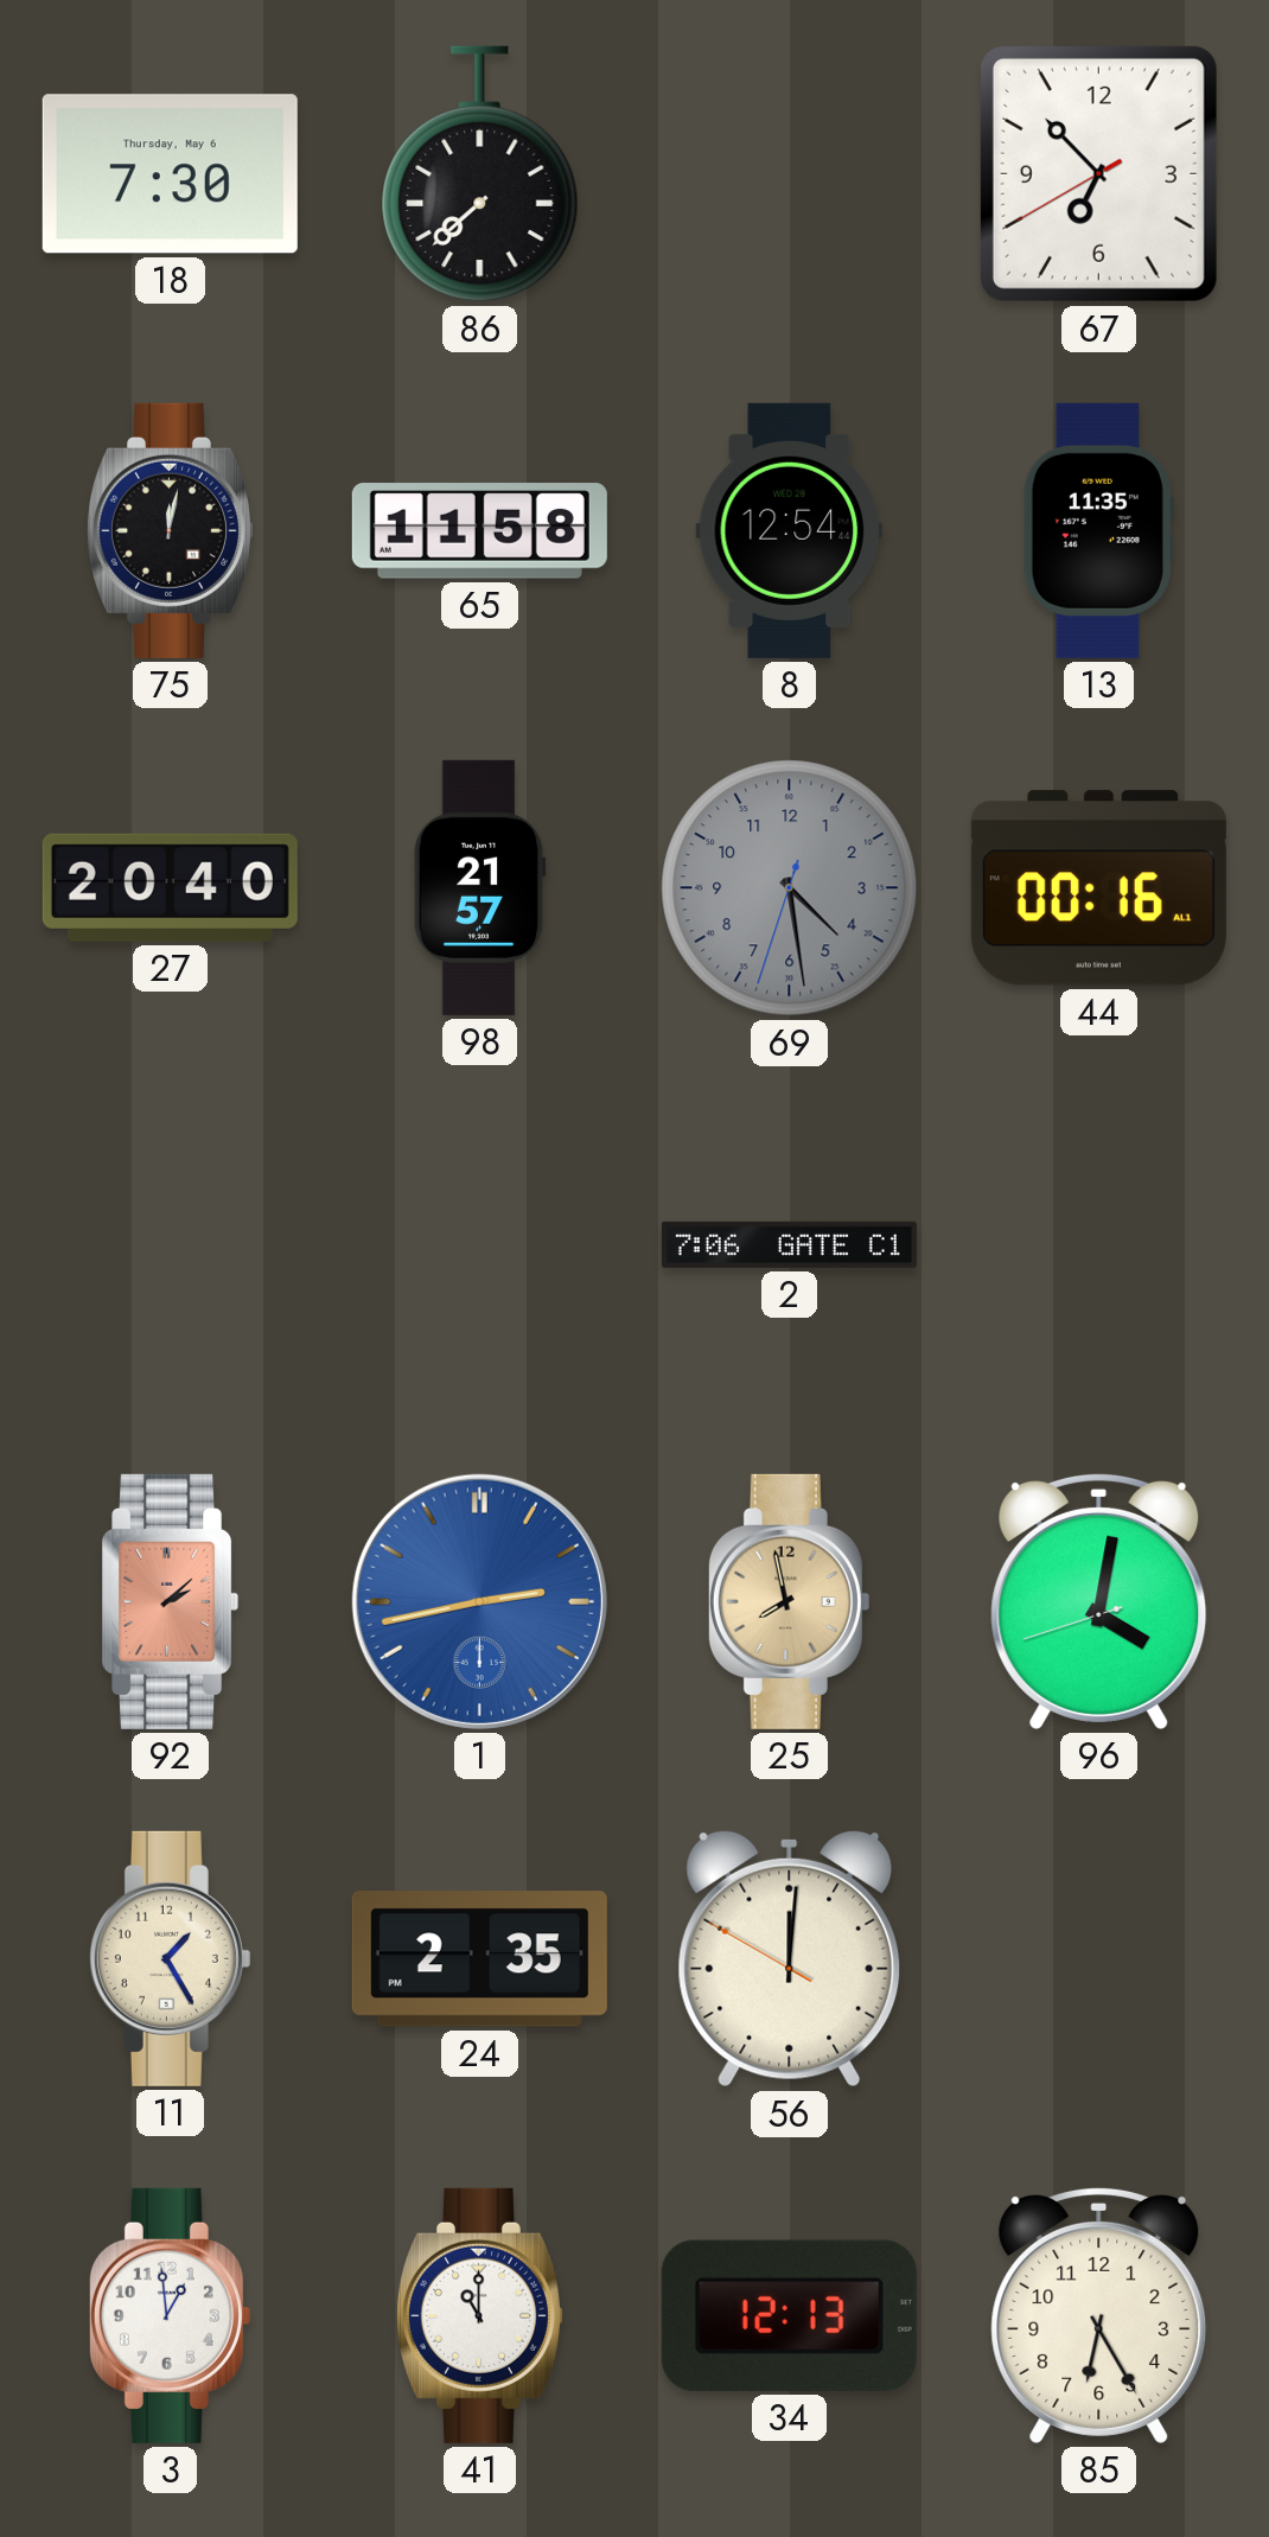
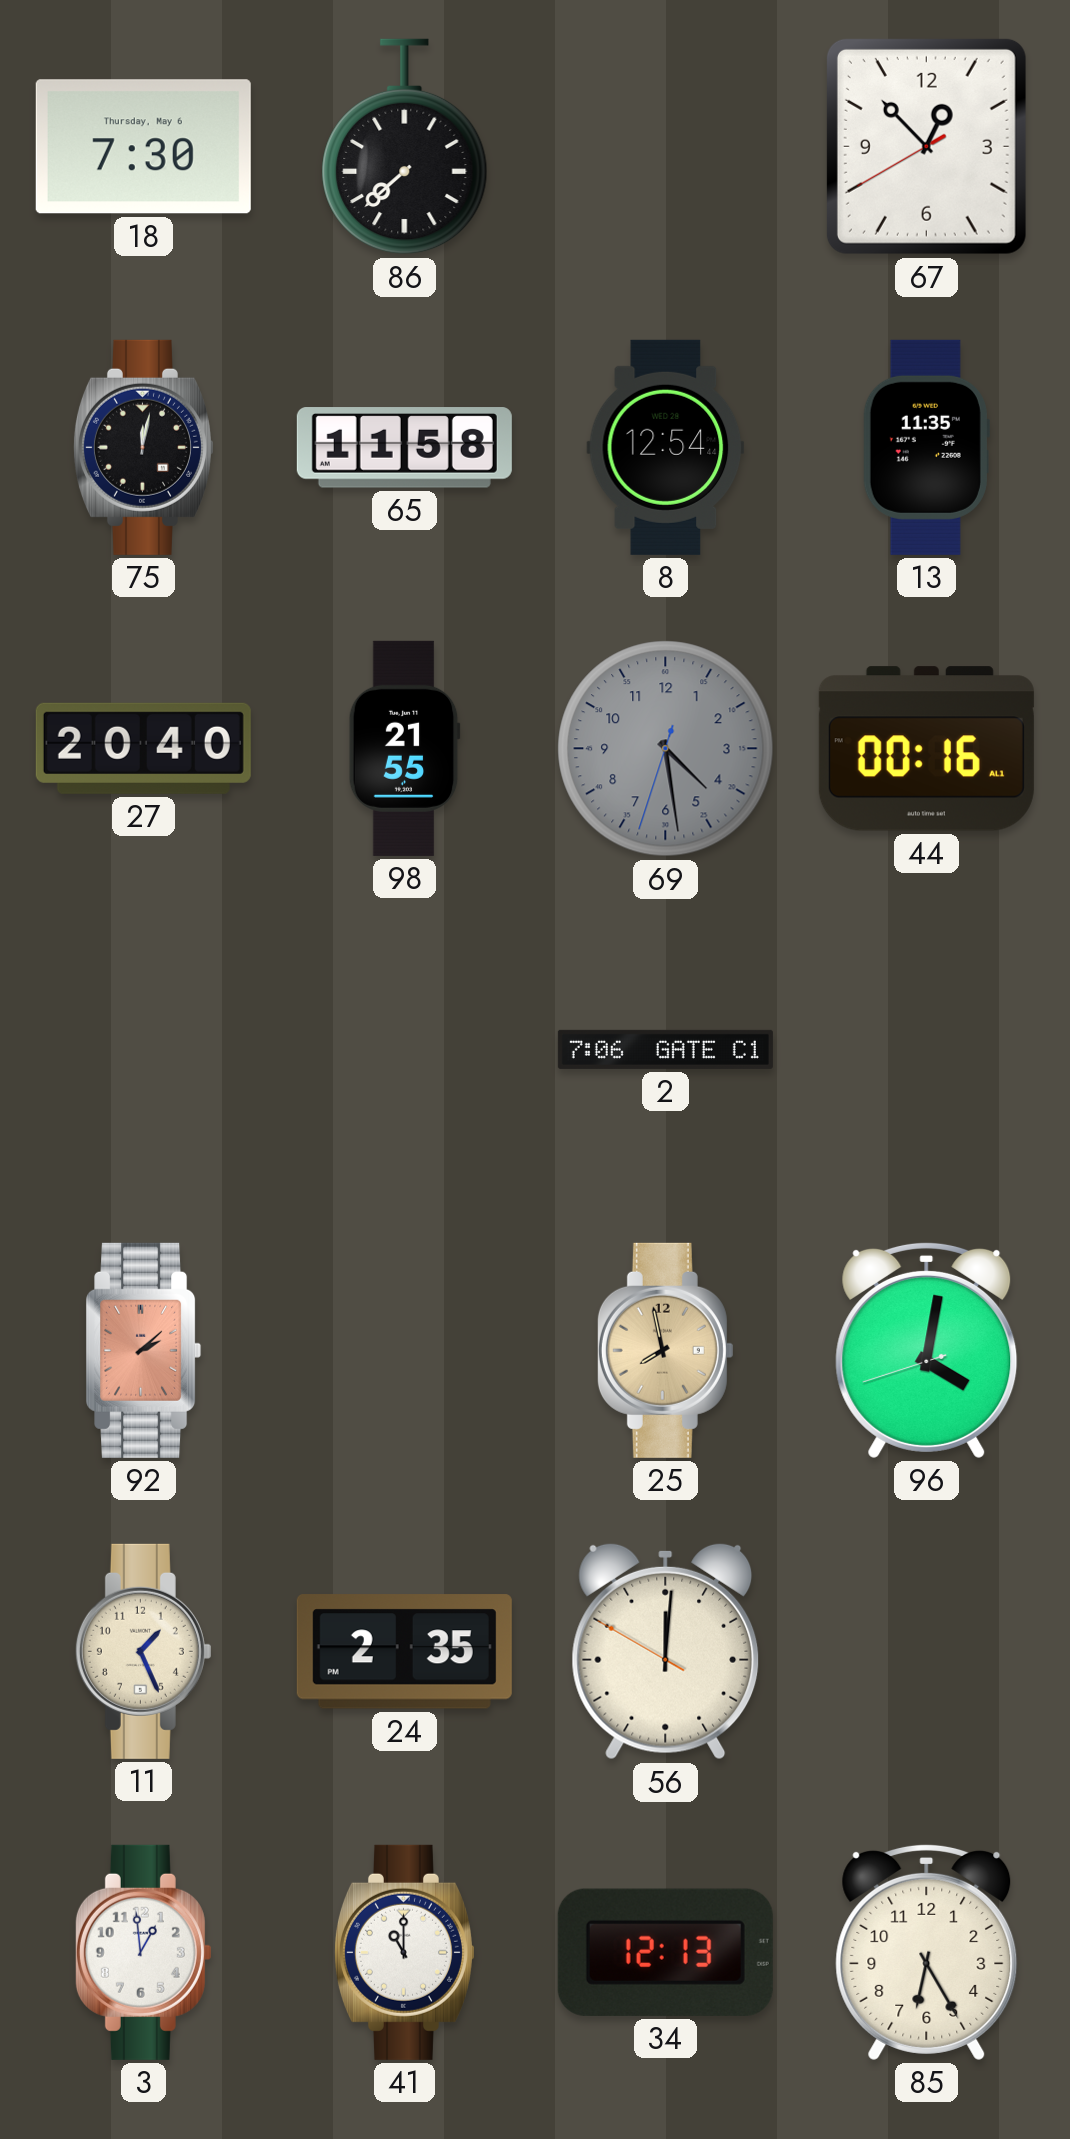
67: 6:52 -> 12:52 (926, 146)
98: 21:57 -> 21:55 (404, 748)
1: 2:43 -> none (479, 1601)
11: 1:25 -> 1:26 (143, 1651)
